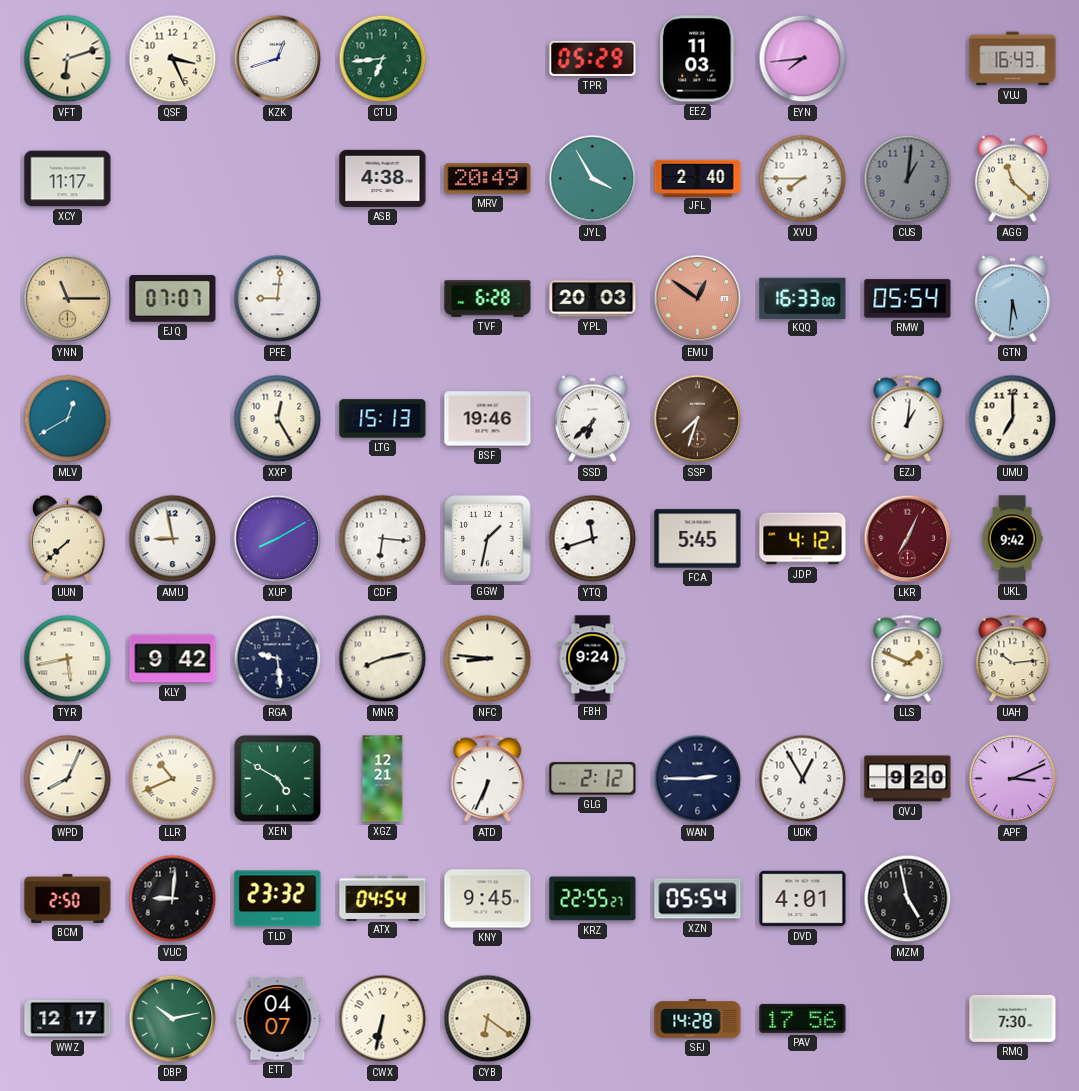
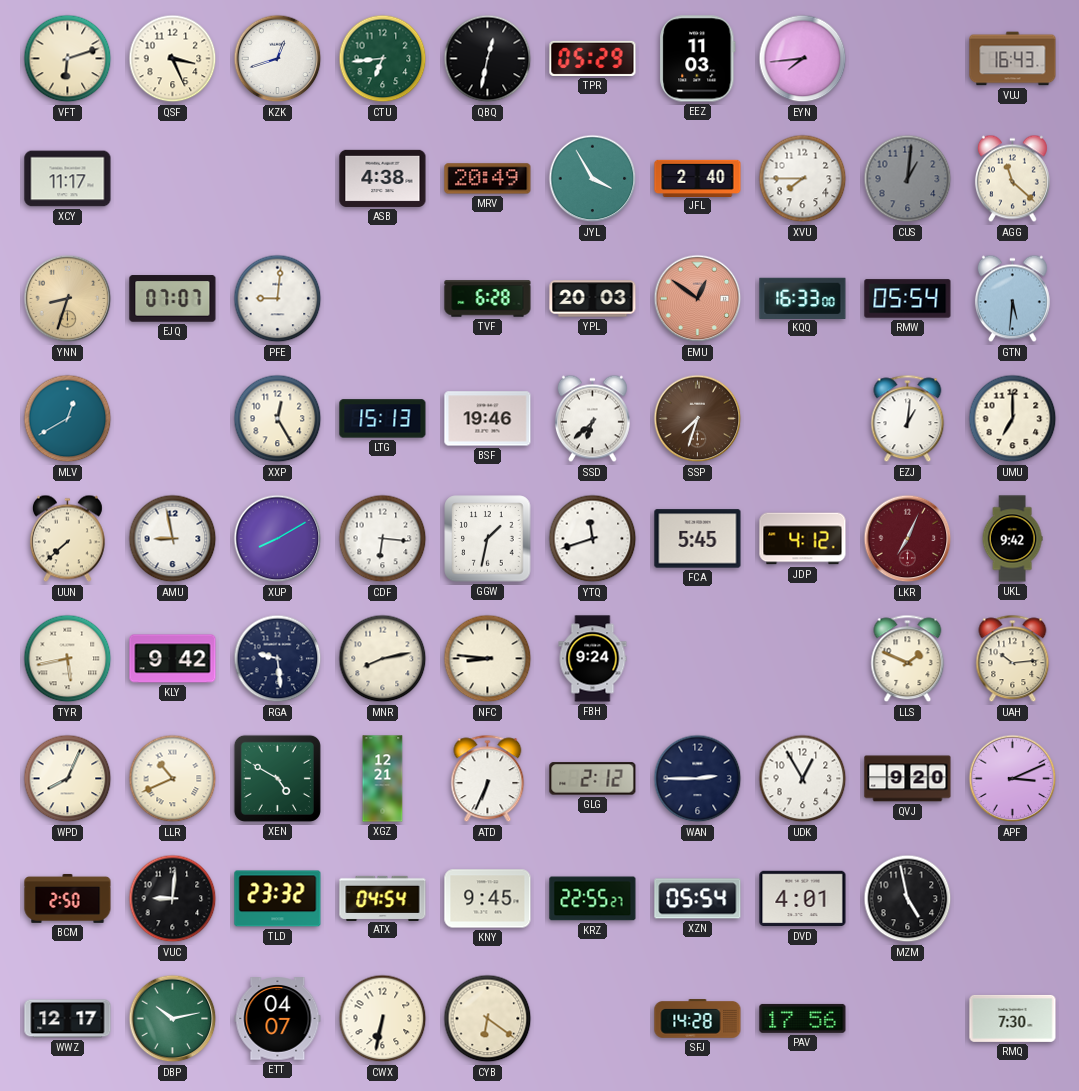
QBQ: none -> 12:32 (488, 59)
YNN: 11:15 -> 8:33 (68, 299)
